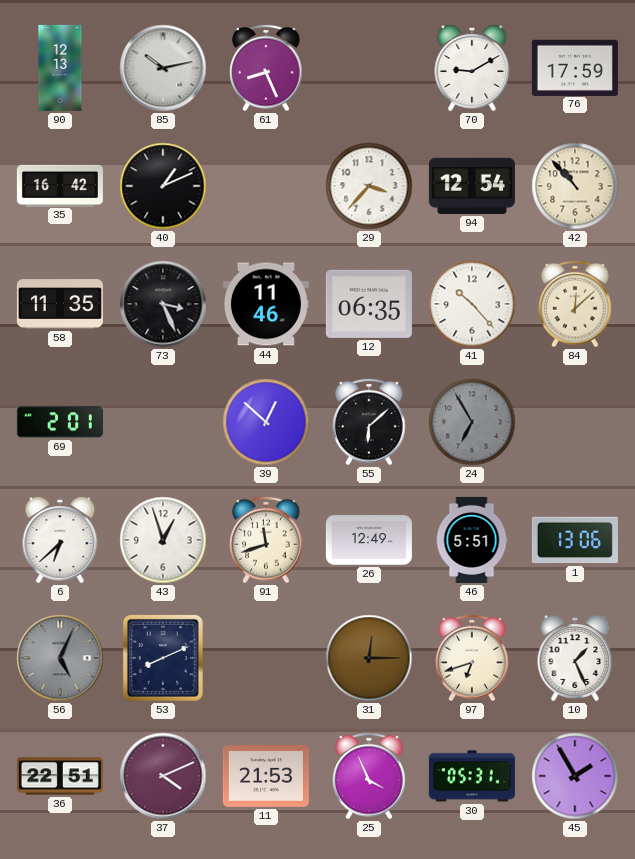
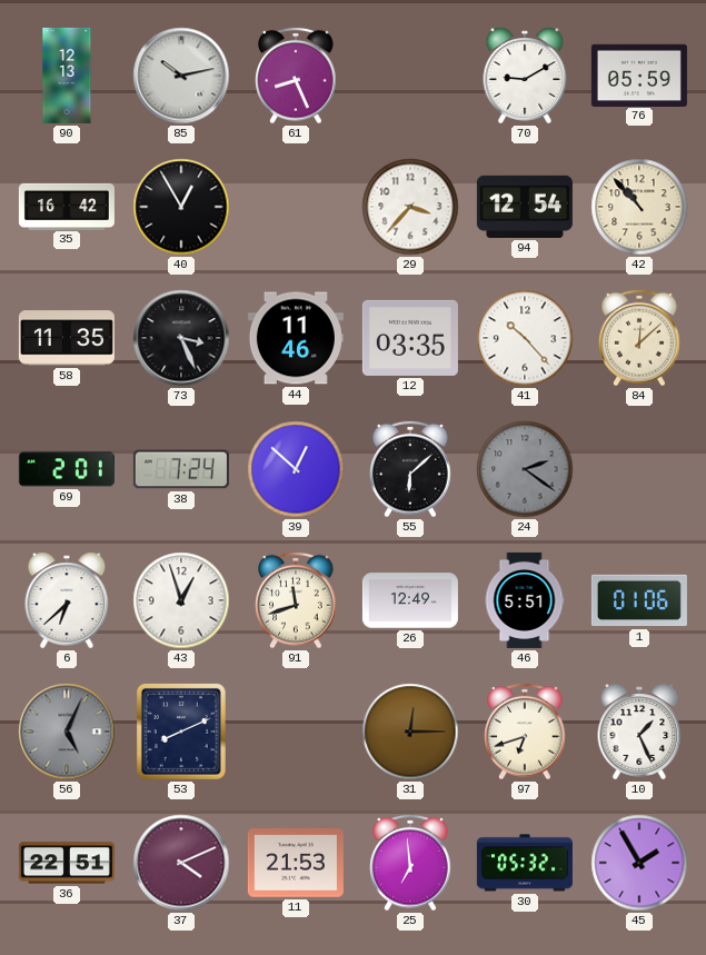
76: 17:59 -> 05:59 (639, 74)
40: 1:11 -> 12:55 (181, 207)
12: 06:35 -> 03:35 (410, 338)
38: none -> 7:24 (181, 469)
24: 6:55 -> 2:21 (525, 469)
1: 13:06 -> 01:06 (639, 600)
25: 3:56 -> 6:59 (410, 863)
30: 05:31 -> 05:32 (525, 863)
